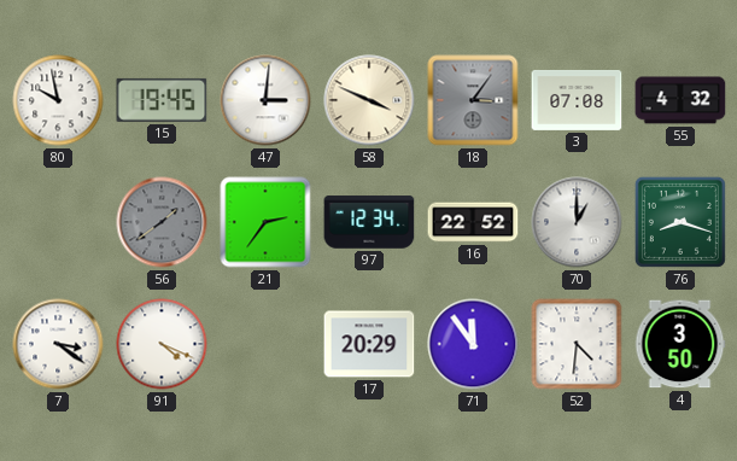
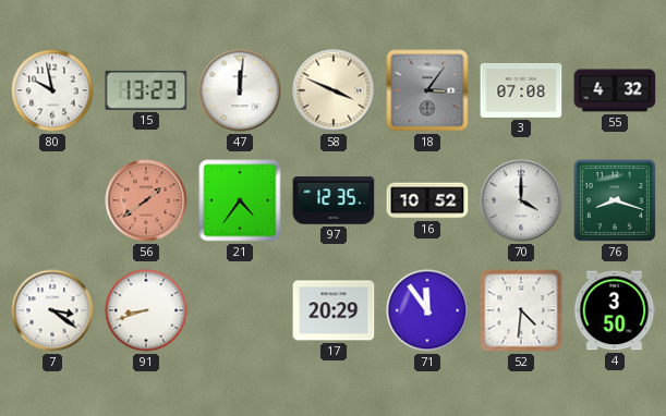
15: 19:45 -> 13:23 (146, 90)
47: 3:01 -> 12:01 (240, 90)
56 dial: grey -> salmon (146, 200)
21: 2:36 -> 4:36 (240, 200)
97: 12:34 -> 12:35 (334, 200)
16: 22:52 -> 10:52 (427, 200)
70: 1:00 -> 4:00 (521, 200)
91: 4:19 -> 8:42 (146, 310)
